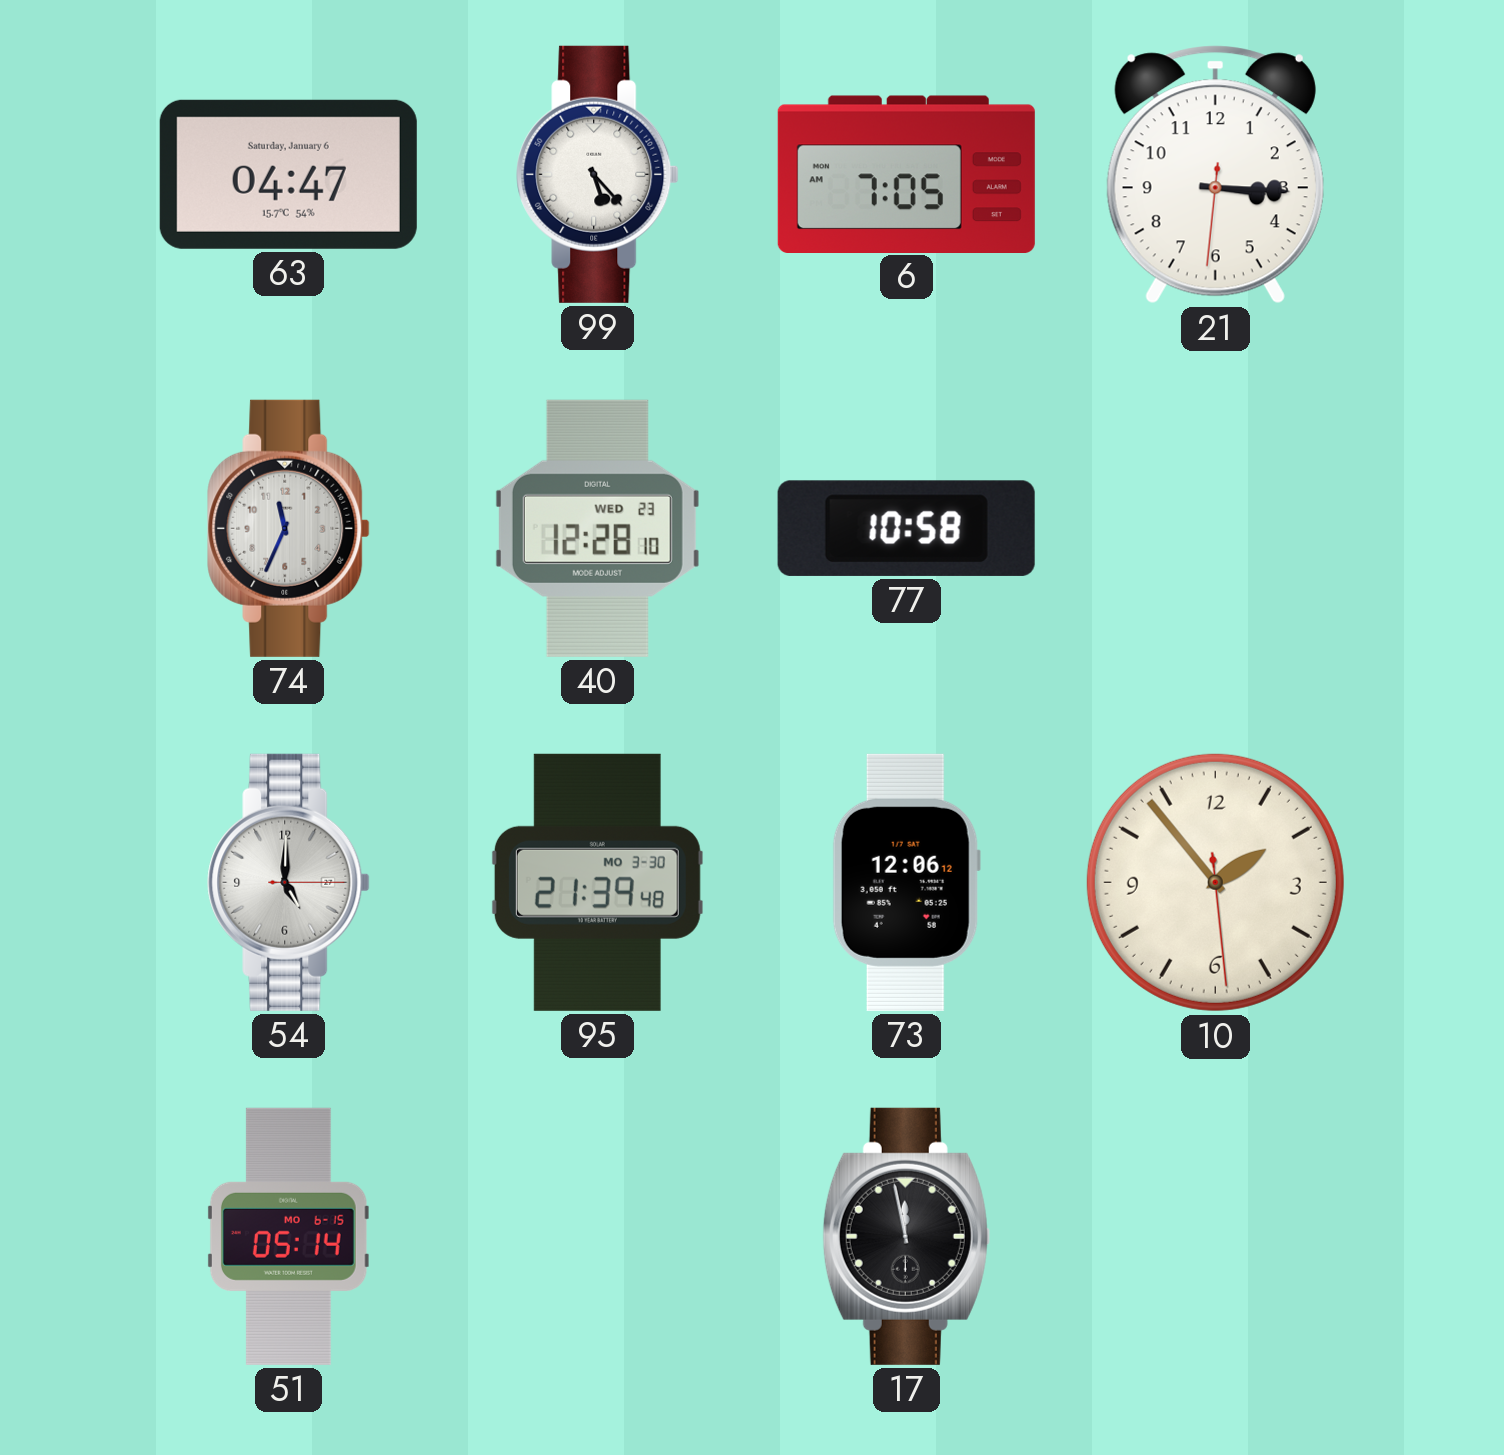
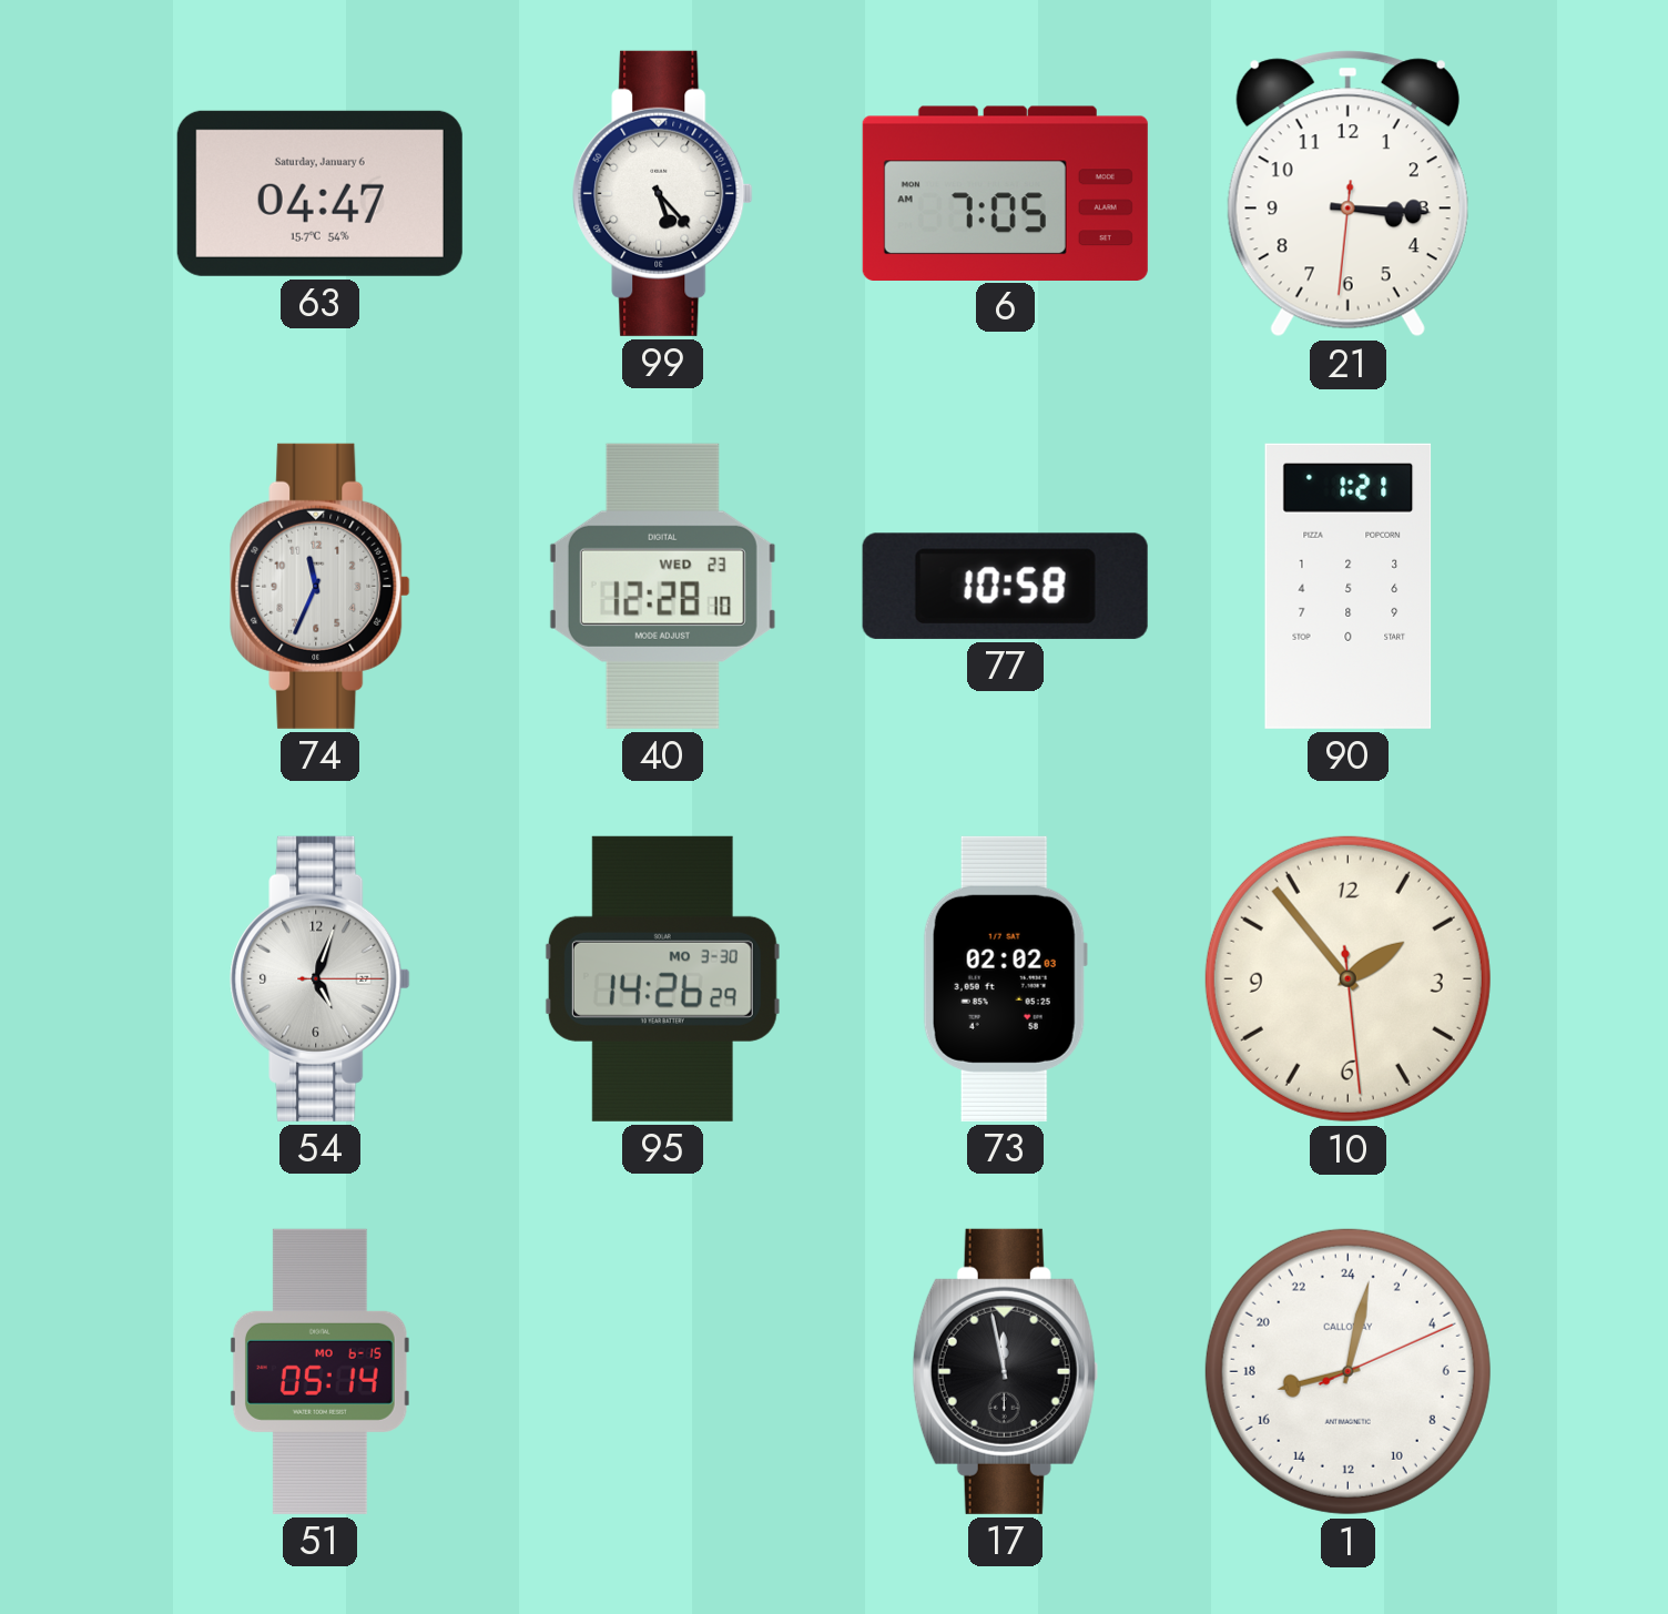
90: none -> 1:21 (1349, 586)
54: 5:00 -> 5:03 (321, 978)
95: 21:39 -> 14:26 (662, 978)
73: 12:06 -> 02:02 (1005, 978)
1: none -> 17:02 (1347, 1371)
